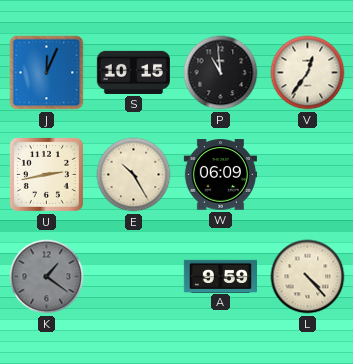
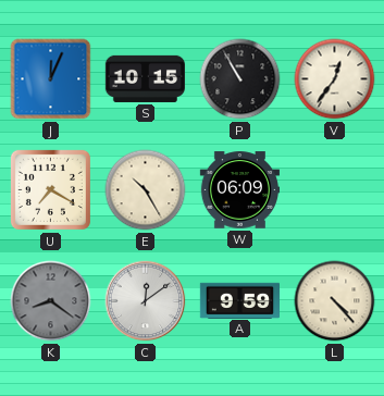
P: 10:59 -> 10:55 (240, 79)
U: 2:43 -> 7:20 (50, 189)
K: 1:21 -> 8:21 (51, 301)
C: none -> 12:09 (146, 301)
